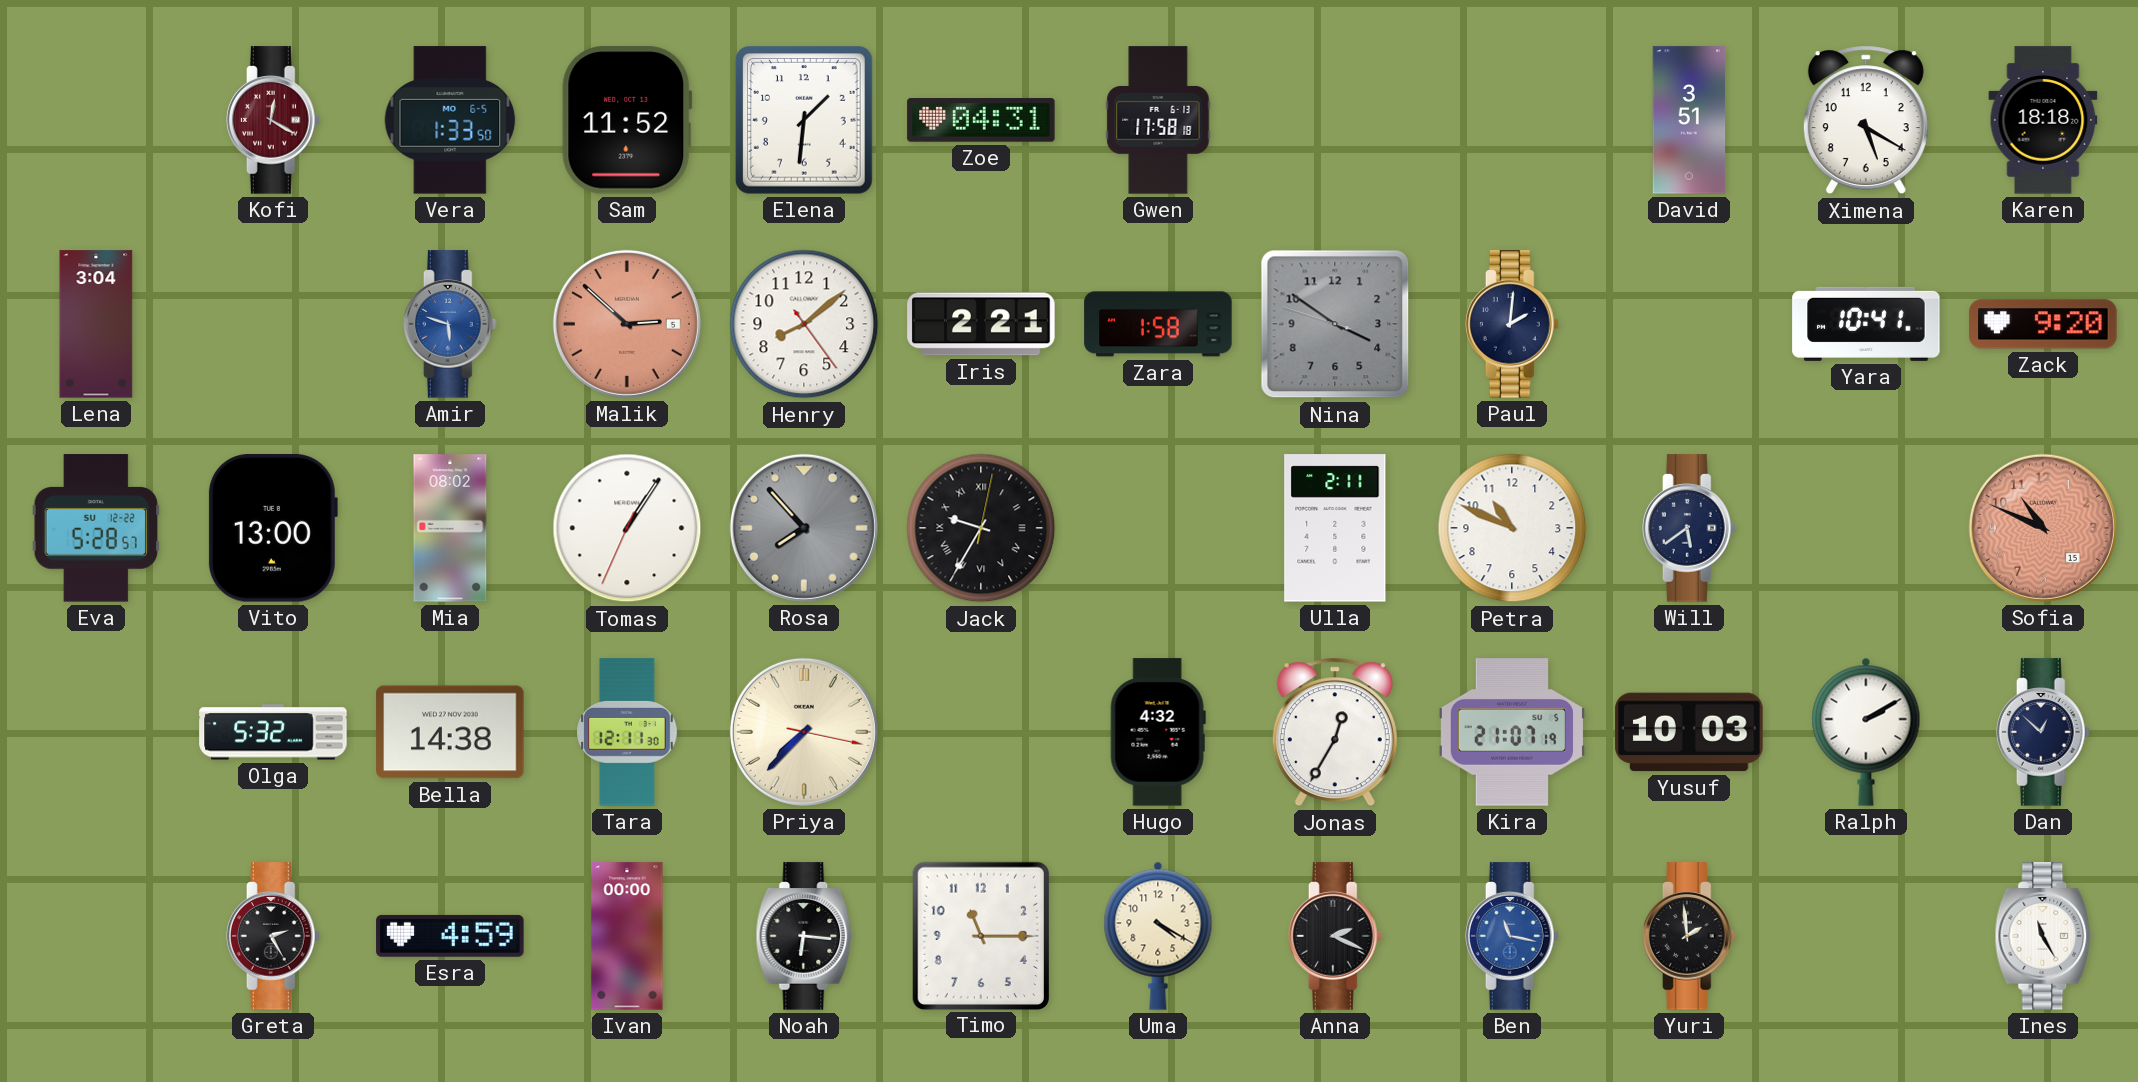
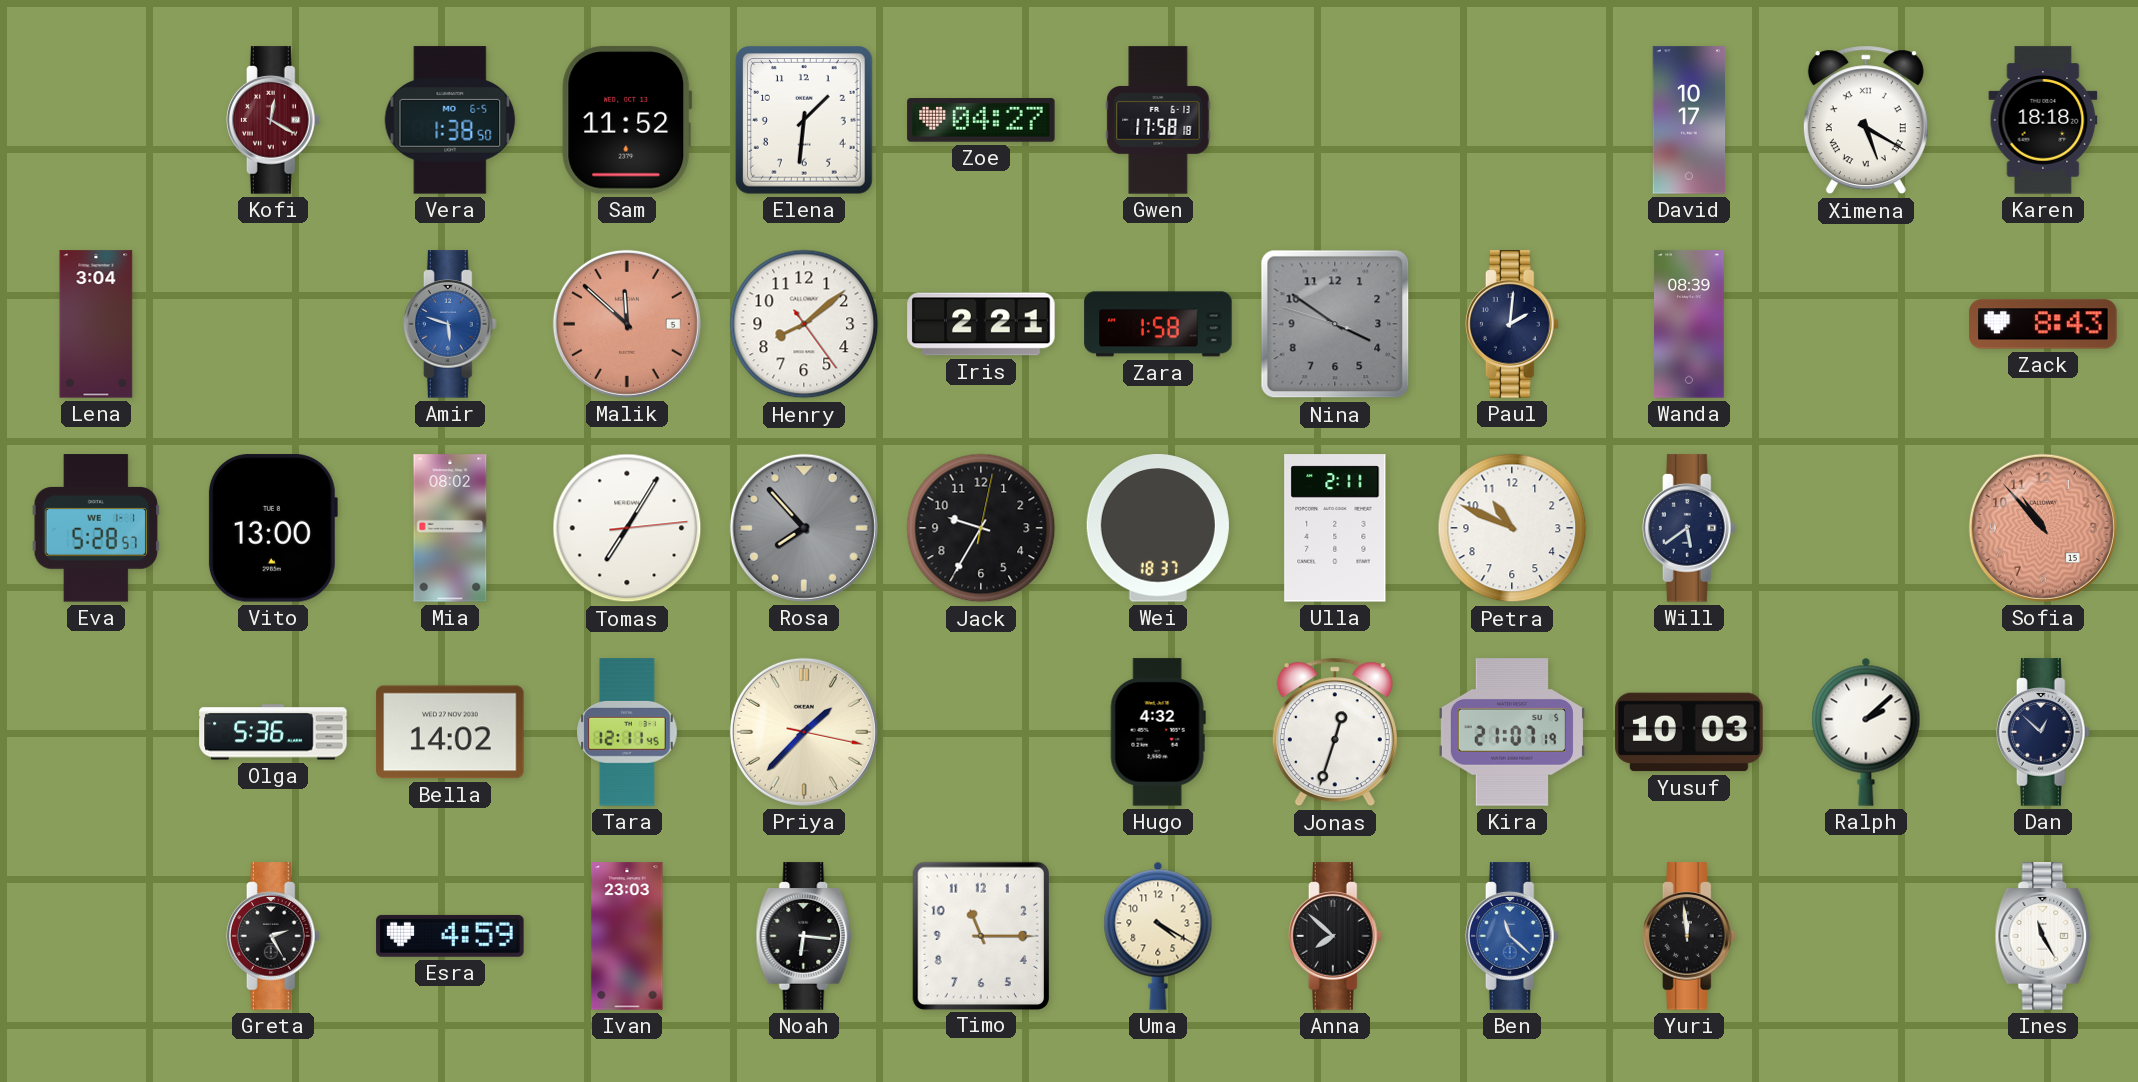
Vera: 1:33 -> 1:38 (450, 120)
Zoe: 04:31 -> 04:27 (981, 120)
David: 3:51 -> 10:17 (1689, 120)
Ximena numerals: Arabic -> Roman (1866, 120)
Malik: 2:52 -> 11:52 (627, 324)
Wanda: none -> 08:39 (1689, 324)
Yara: 10:41 -> none (1866, 324)
Zack: 9:20 -> 8:43 (2043, 324)
Eva date: SU 12-22 -> WE 1-1 (96, 528)
Tomas: 1:05 -> 7:05 (627, 528)
Jack numerals: Roman -> Arabic (981, 528)
Wei: none -> 18:37 (1158, 528)
Sofia: 10:49 -> 10:53 (2043, 528)
Olga: 5:32 -> 5:36 (273, 732)
Bella: 14:38 -> 14:02 (450, 732)
Tara: 12:11:30 -> 12:11:45 (627, 732)
Priya: 7:37 -> 1:37 (804, 732)
Jonas: 12:35 -> 12:33 (1335, 732)
Ralph: 2:10 -> 2:08 (1866, 732)
Ivan: 00:00 -> 23:03 (627, 936)
Anna: 2:19 -> 7:52 (1336, 936)
Ben: 11:17 -> 11:22 (1513, 936)
Yuri: 1:59 -> 11:59 (1690, 936)
